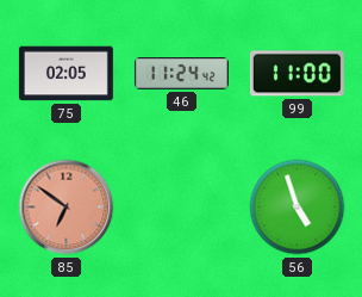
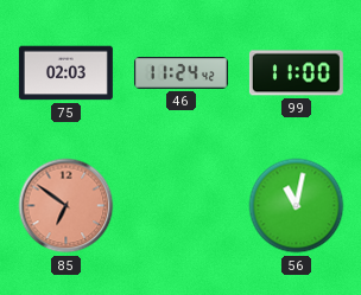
75: 02:05 -> 02:03 (65, 73)
56: 4:57 -> 11:02 (297, 206)
